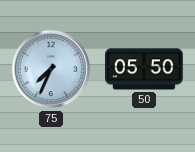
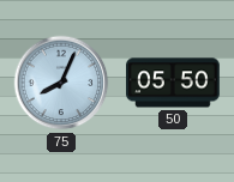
75: 7:34 -> 8:04 (61, 83)
